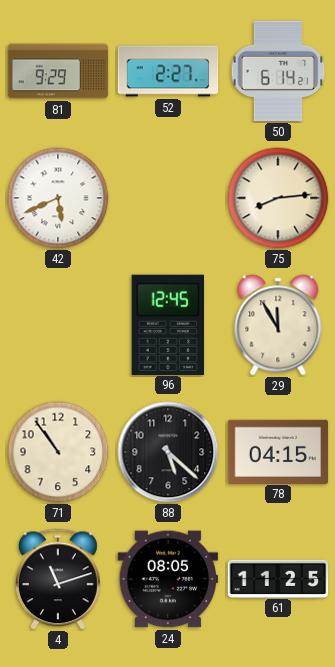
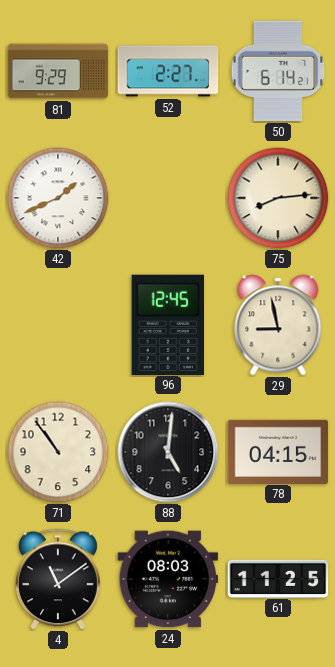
42: 5:41 -> 1:41 (58, 198)
29: 11:55 -> 8:58 (278, 325)
88: 5:22 -> 5:01 (168, 452)
4: 11:12 -> 11:09 (58, 579)
24: 08:05 -> 08:03 (168, 579)
